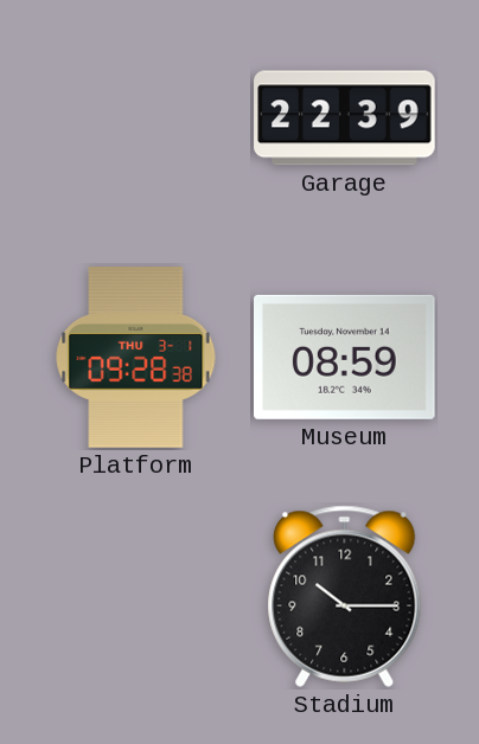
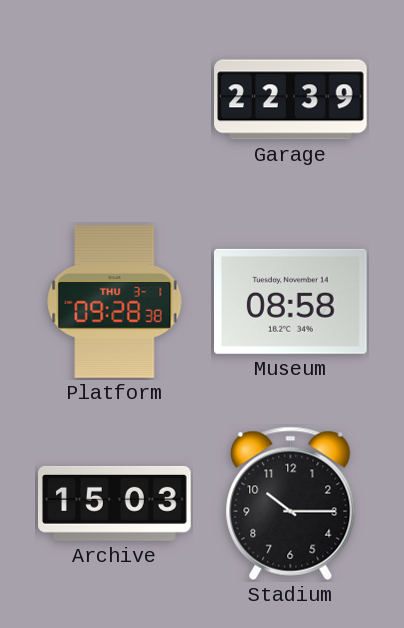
Museum: 08:59 -> 08:58 (291, 301)
Archive: none -> 15:03 (115, 503)
